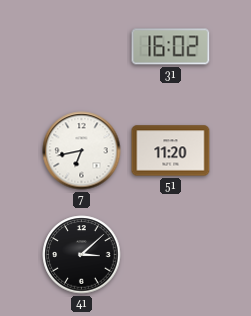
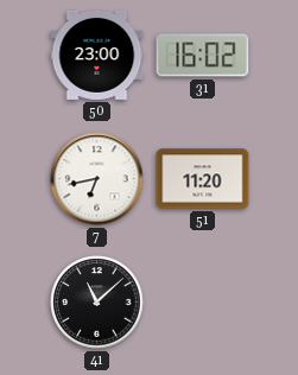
50: none -> 23:00 (97, 55)
41: 3:08 -> 11:08 (97, 303)
